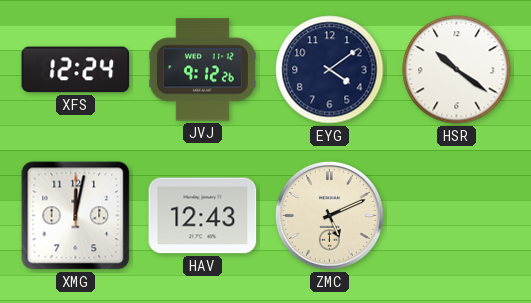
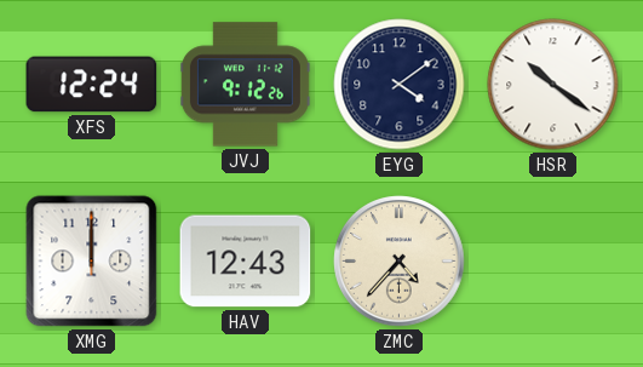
XMG: 12:02 -> 12:00 (92, 262)
ZMC: 5:11 -> 4:37 (400, 262)
